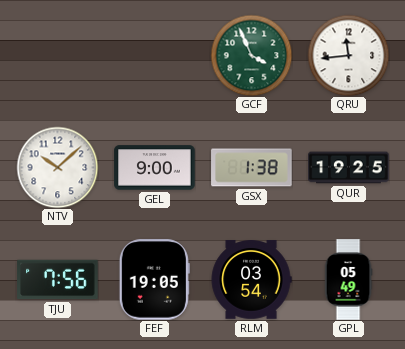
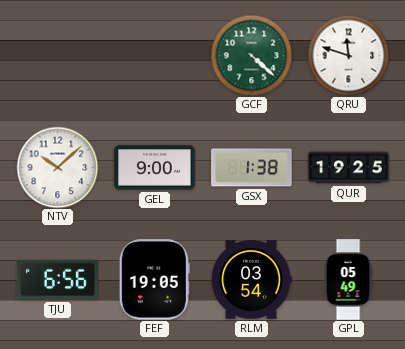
GCF: 3:56 -> 4:22 (251, 55)
QRU: 11:44 -> 11:48 (348, 55)
TJU: 7:56 -> 6:56 (58, 280)
